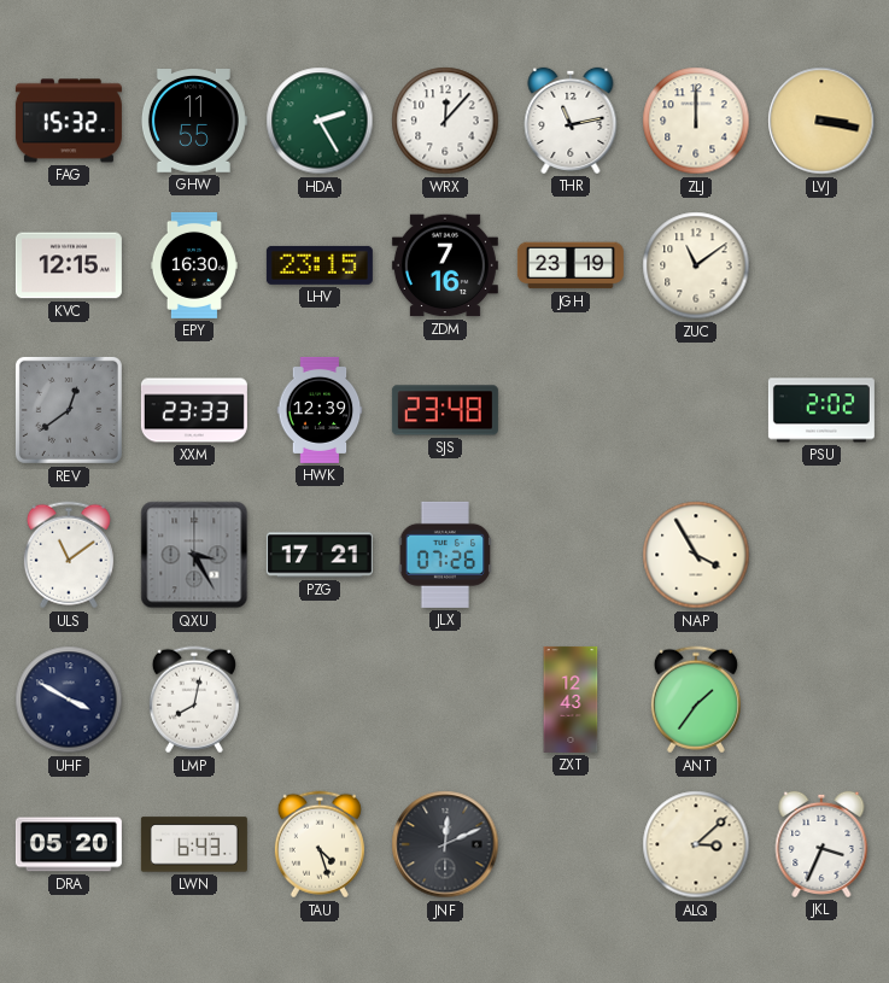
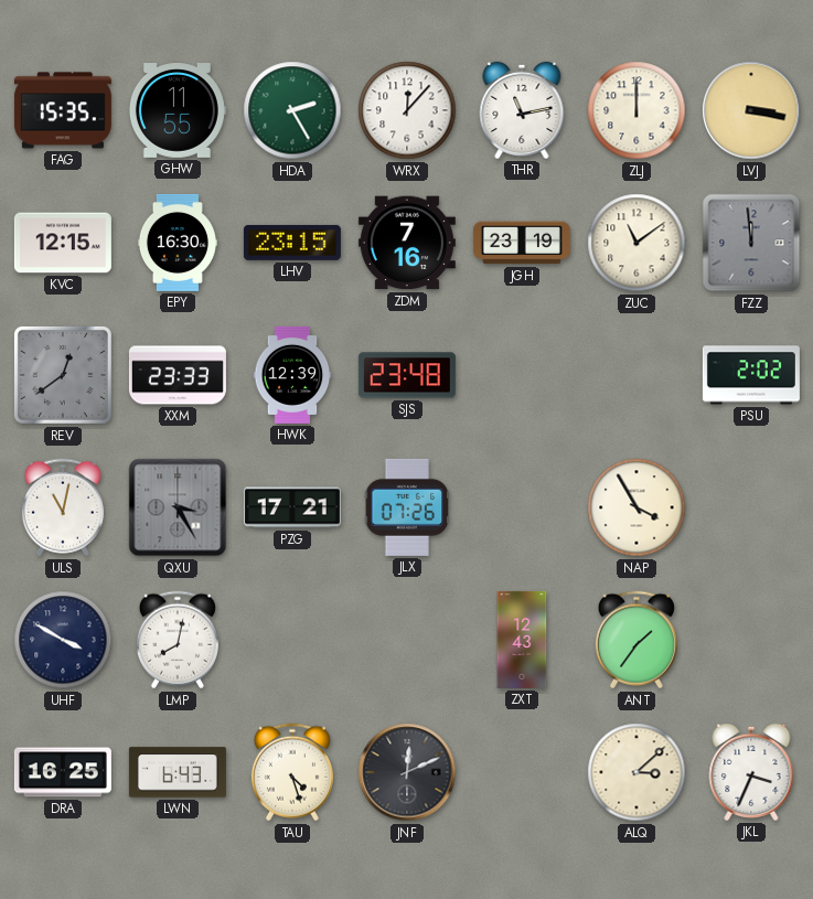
FAG: 15:32 -> 15:35 (63, 110)
FZZ: none -> 11:59 (751, 243)
ULS: 11:09 -> 11:02 (63, 507)
DRA: 05:20 -> 16:25 (63, 772)
